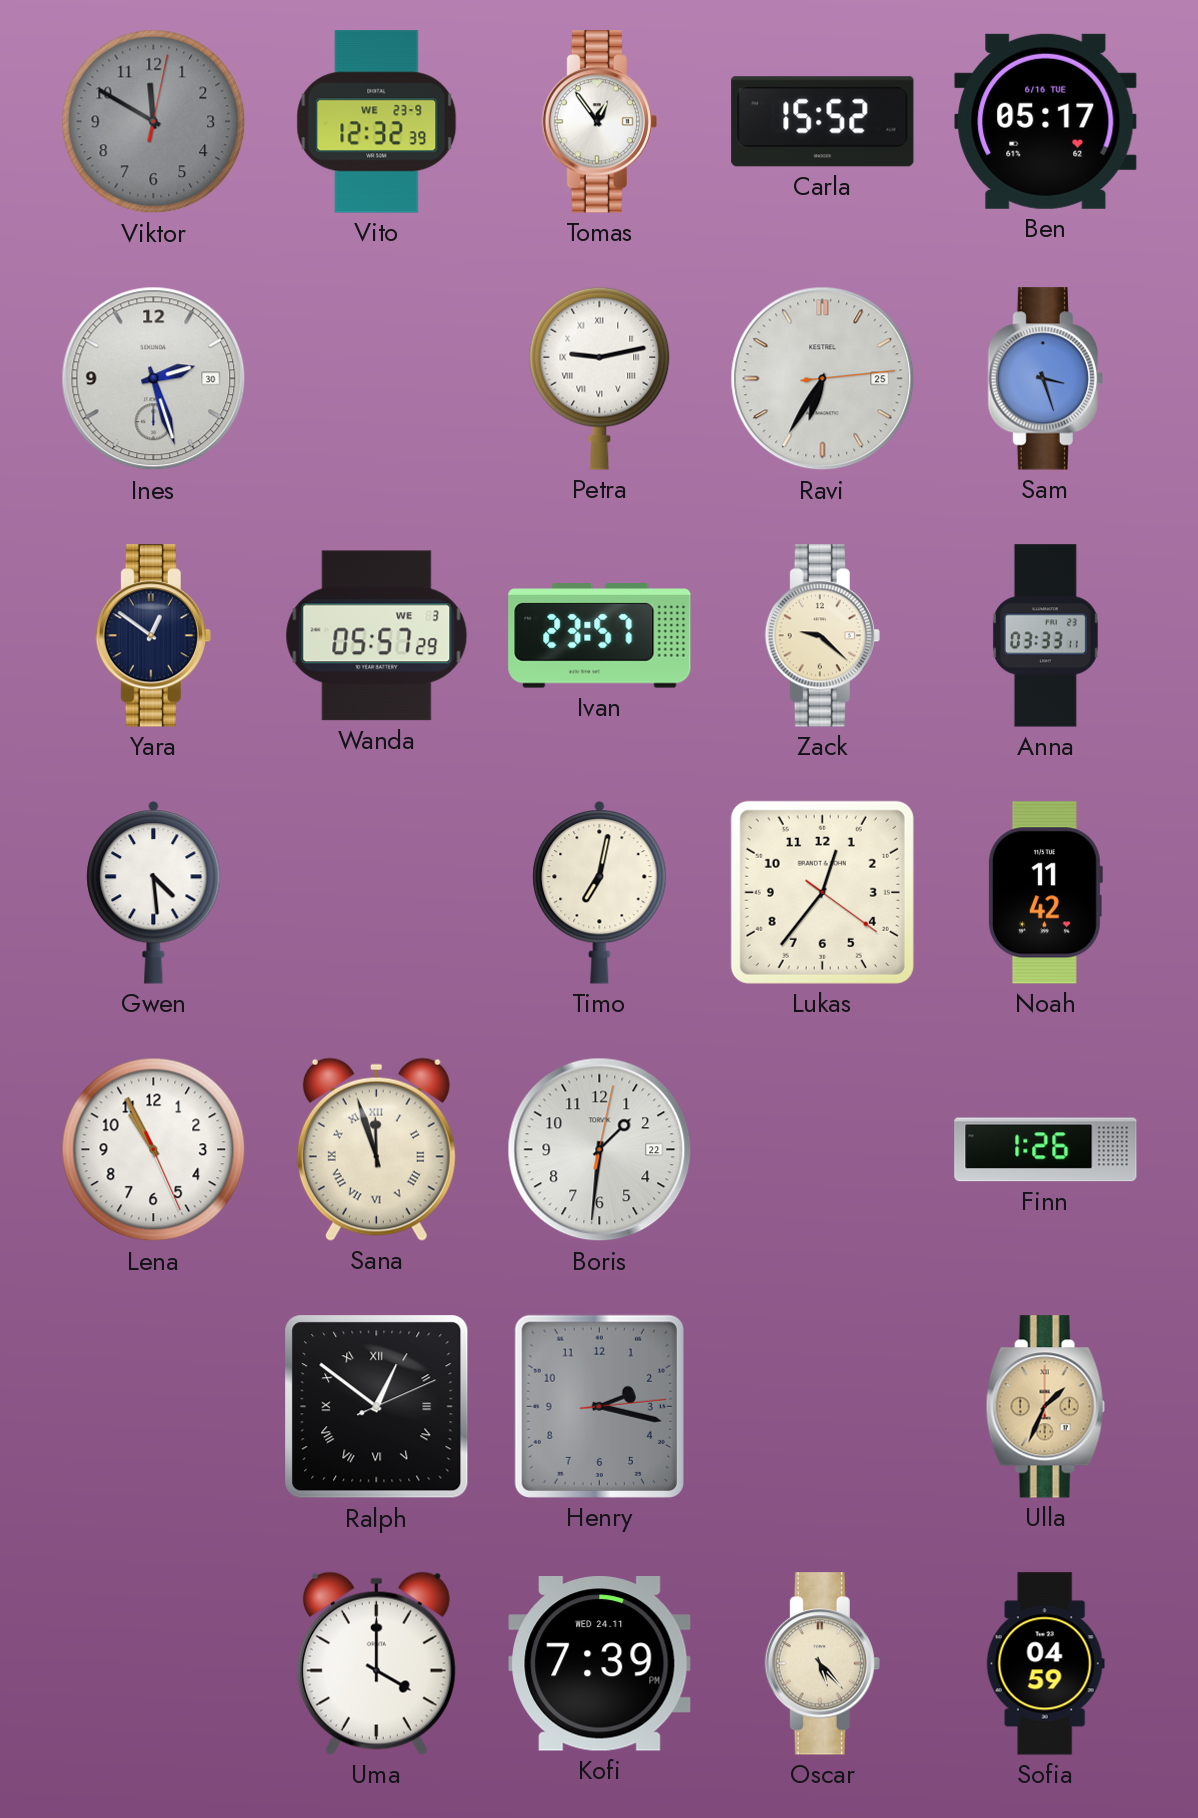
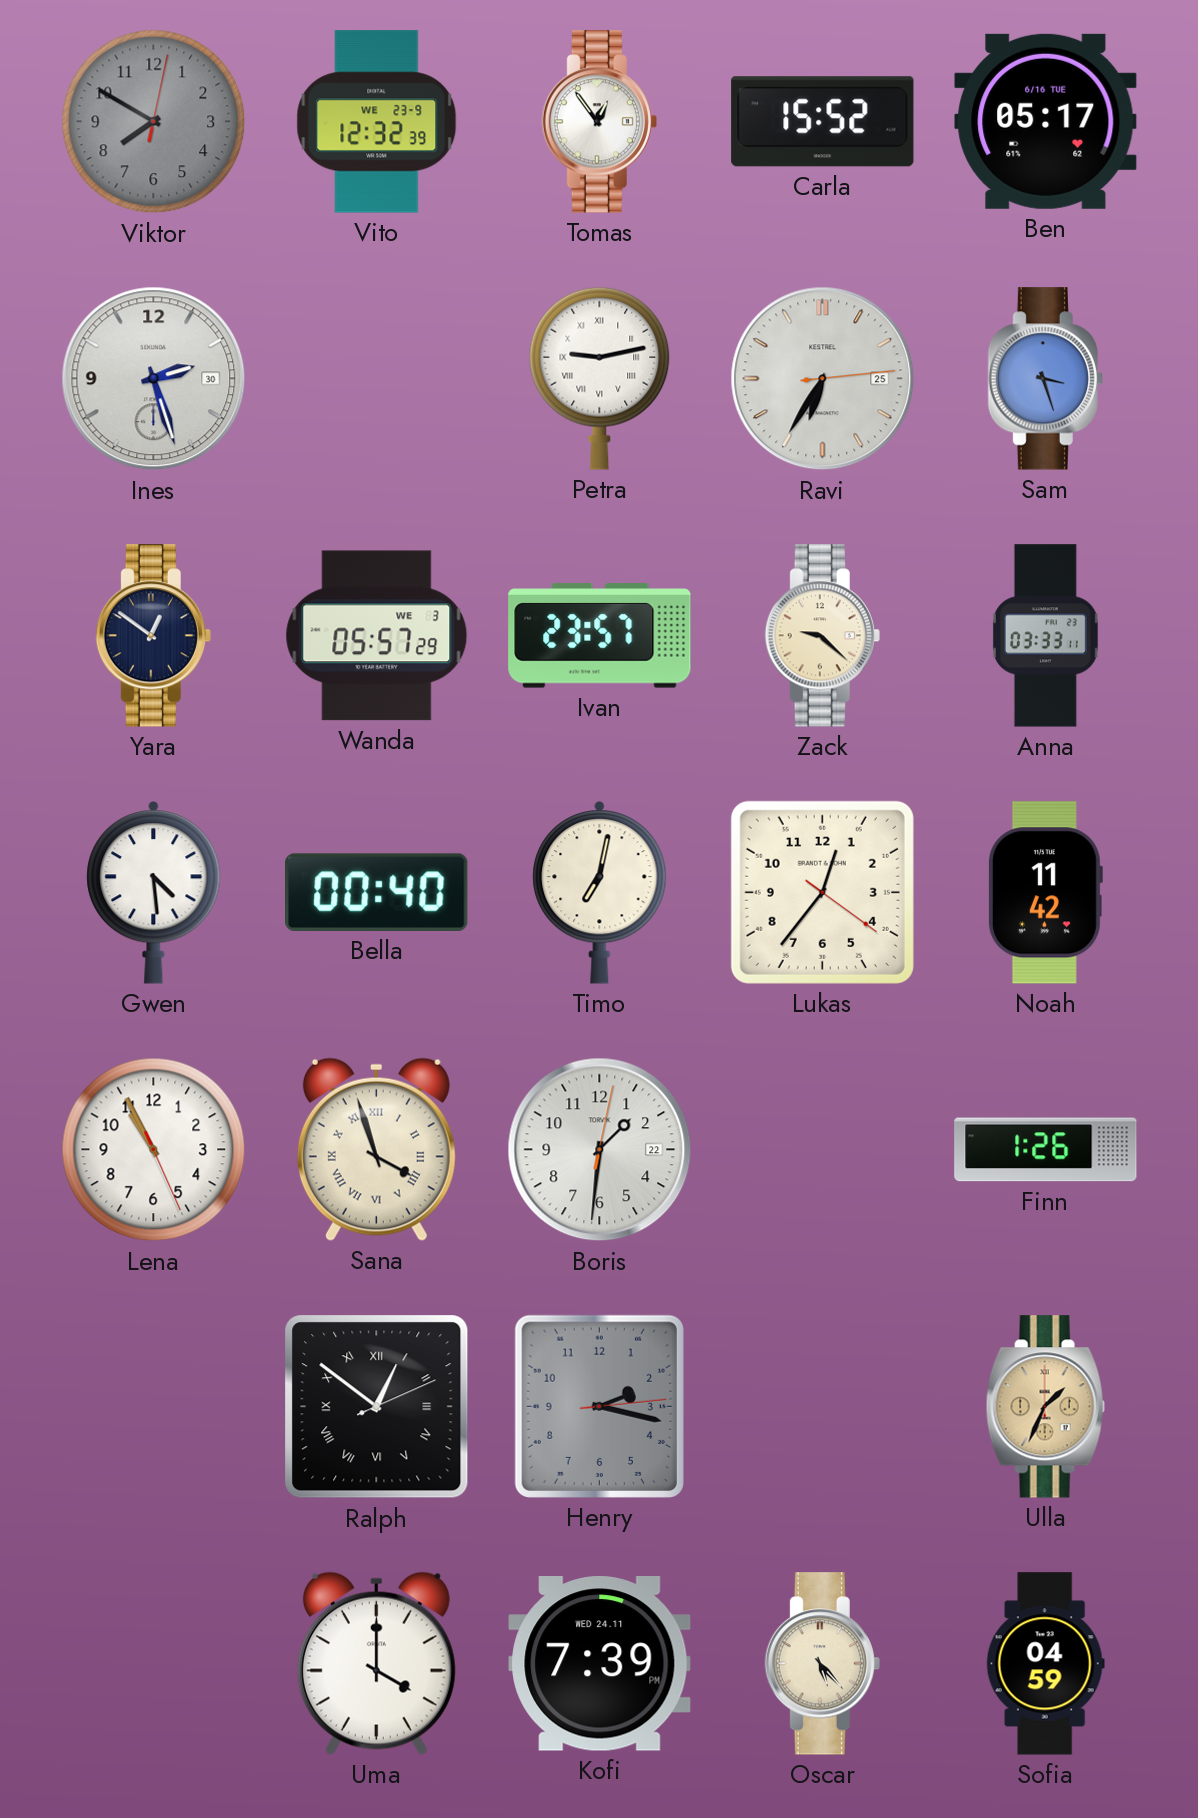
Viktor: 11:50 -> 7:50 (154, 122)
Bella: none -> 00:40 (377, 892)
Sana: 11:57 -> 3:57 (376, 1149)
